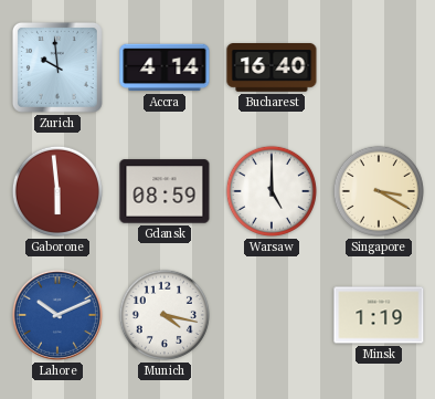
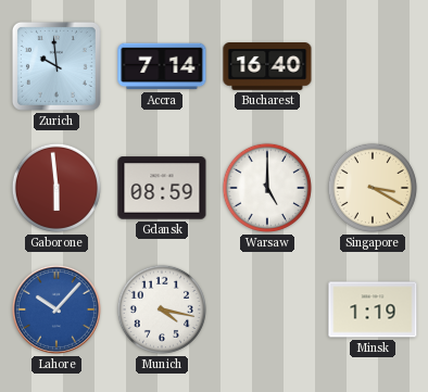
Accra: 4:14 -> 7:14 (162, 66)
Lahore: 10:11 -> 10:07 (56, 309)
